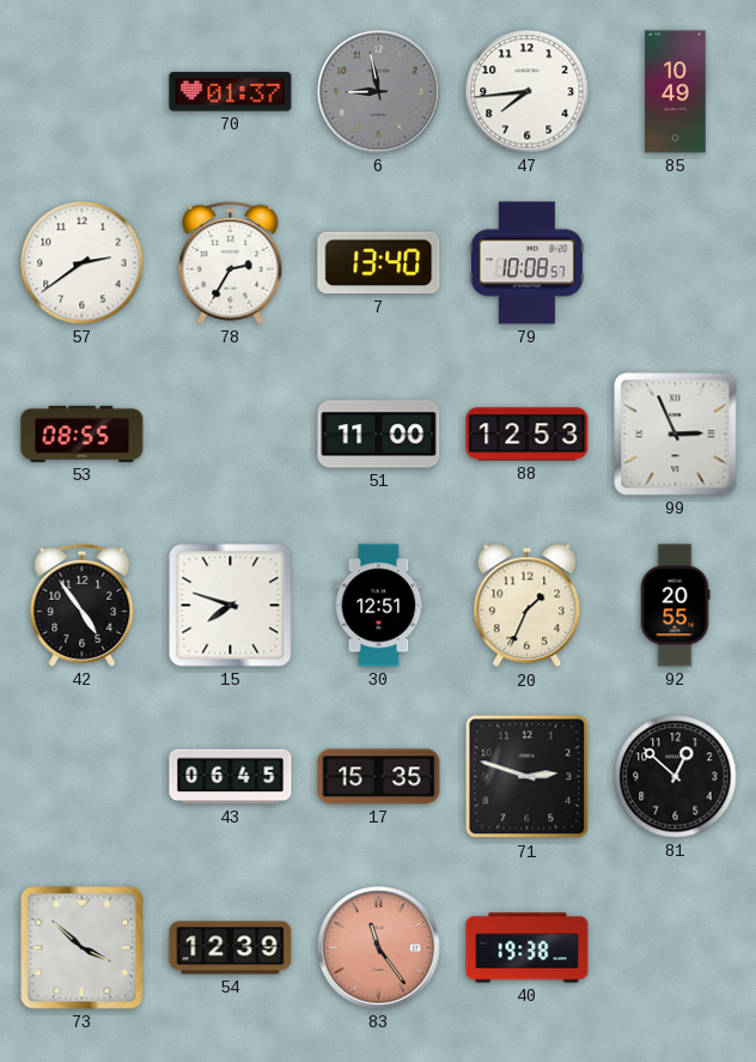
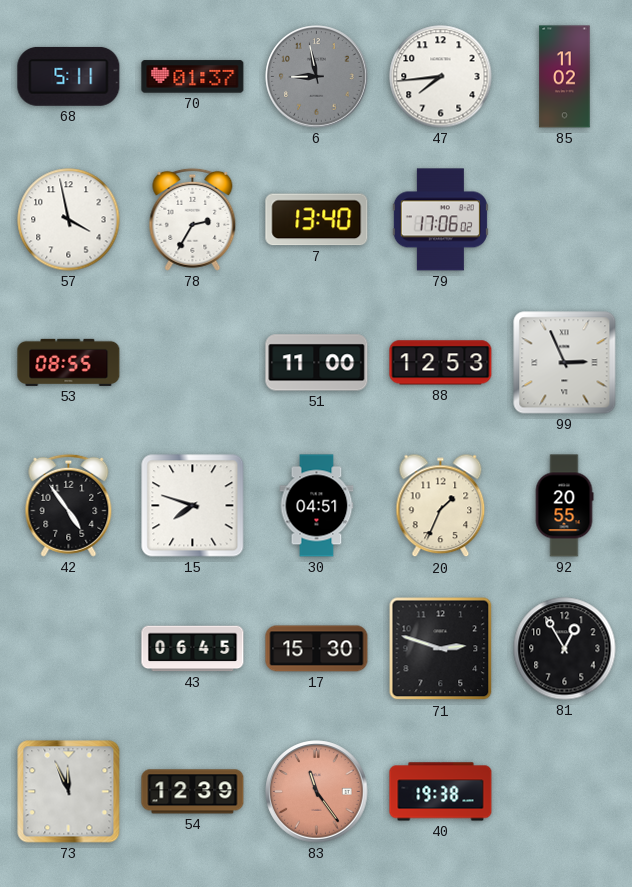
68: none -> 5:11 (69, 76)
85: 10:49 -> 11:02 (565, 77)
57: 2:39 -> 3:58 (69, 220)
79: 10:08 -> 17:06 (440, 220)
30: 12:51 -> 04:51 (317, 506)
17: 15:35 -> 15:30 (317, 649)
81: 12:52 -> 12:55 (565, 649)
73: 3:52 -> 11:56 (69, 792)
